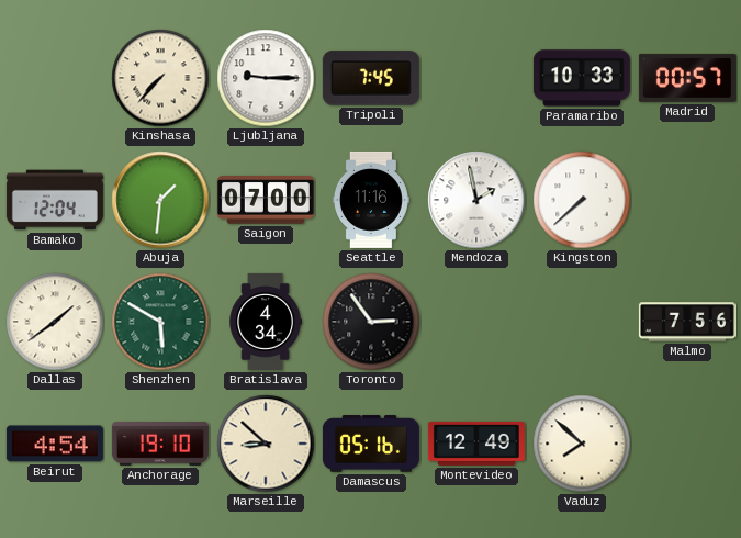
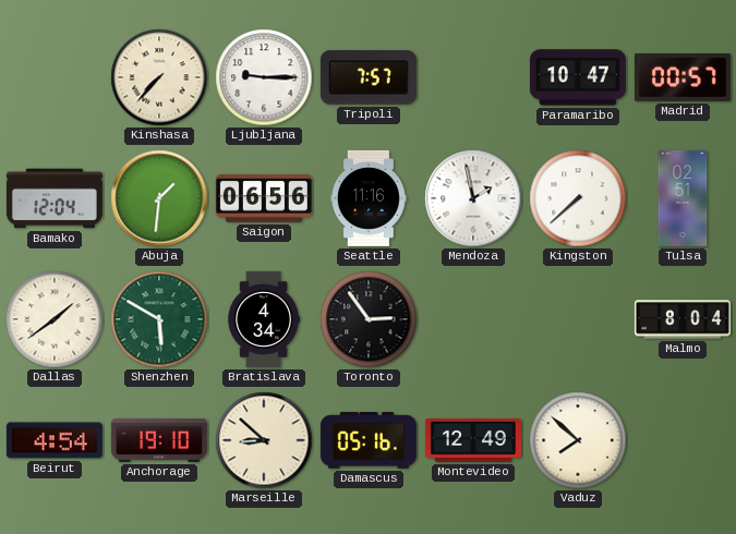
Tripoli: 7:45 -> 7:57 (369, 77)
Paramaribo: 10:33 -> 10:47 (578, 77)
Saigon: 07:00 -> 06:56 (264, 198)
Tulsa: none -> 02:51 (683, 198)
Malmo: 7:56 -> 8:04 (683, 319)
